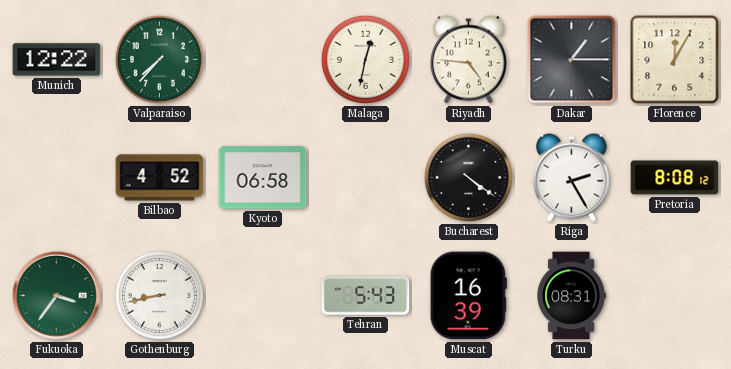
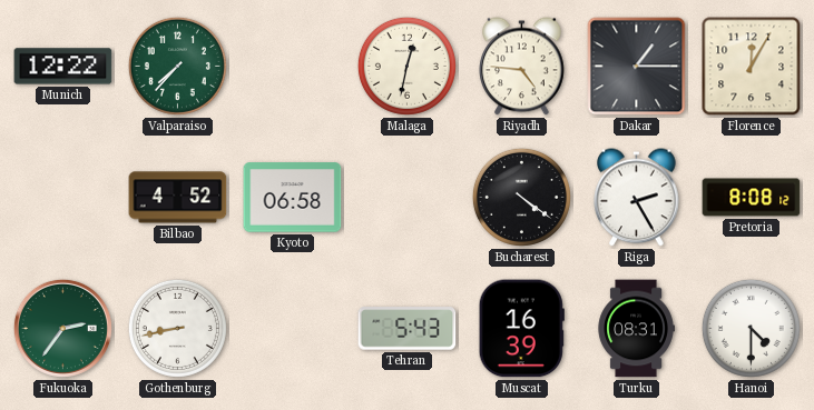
Fukuoka: 3:36 -> 2:36 (62, 328)
Hanoi: none -> 4:30 (751, 328)
